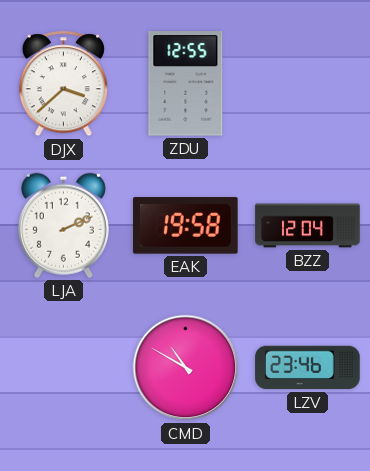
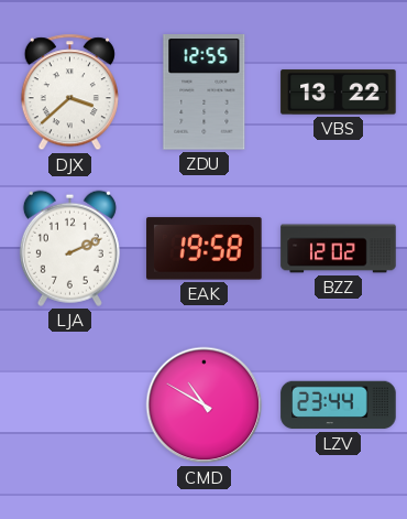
VBS: none -> 13:22 (339, 93)
BZZ: 12:04 -> 12:02 (339, 249)
LZV: 23:46 -> 23:44 (339, 406)
